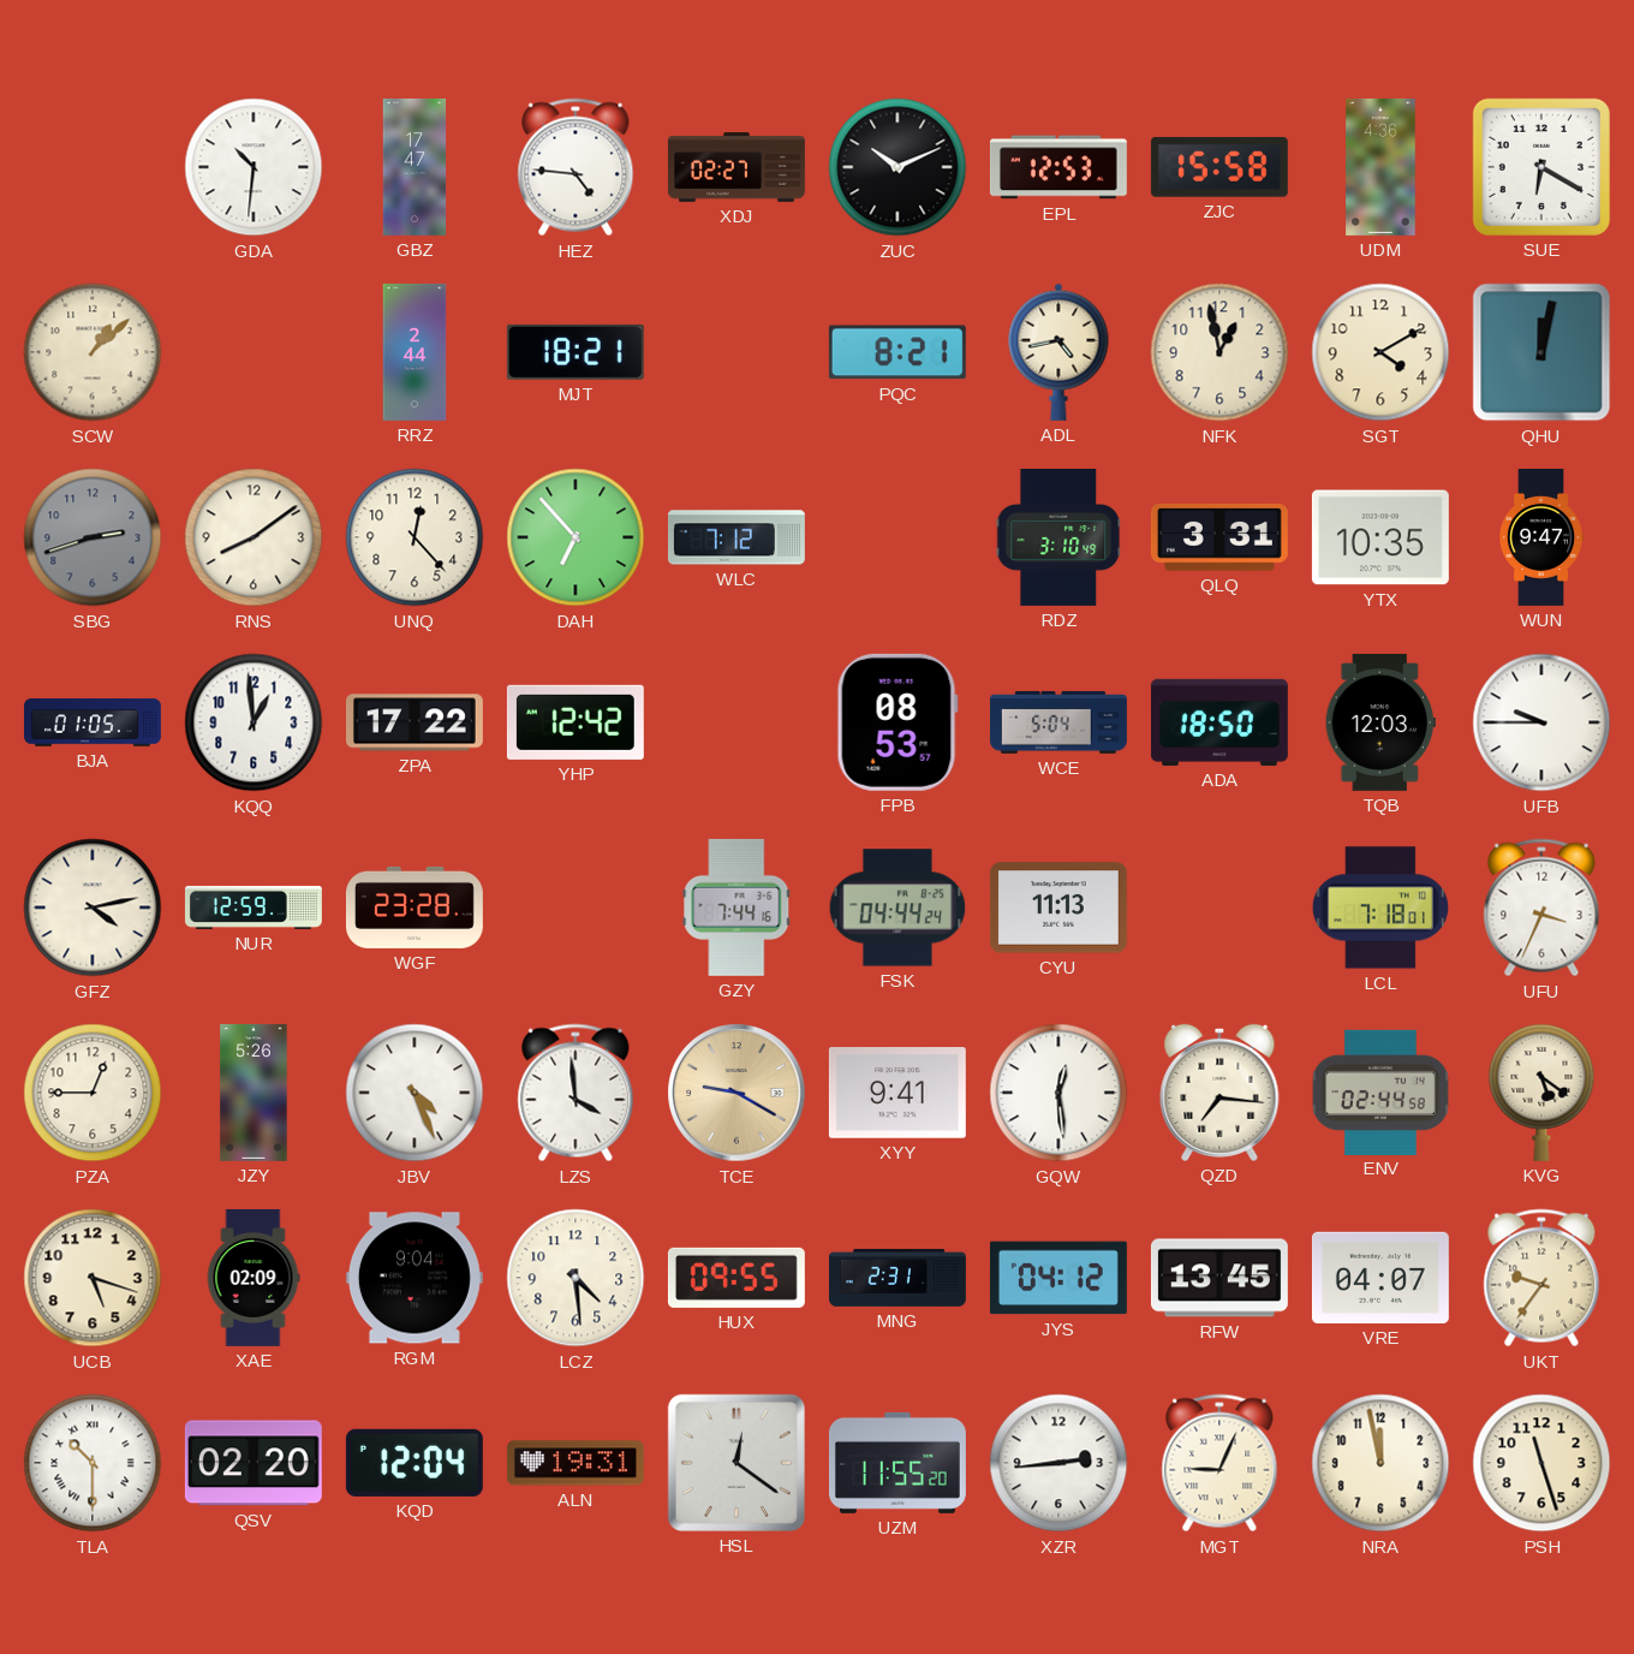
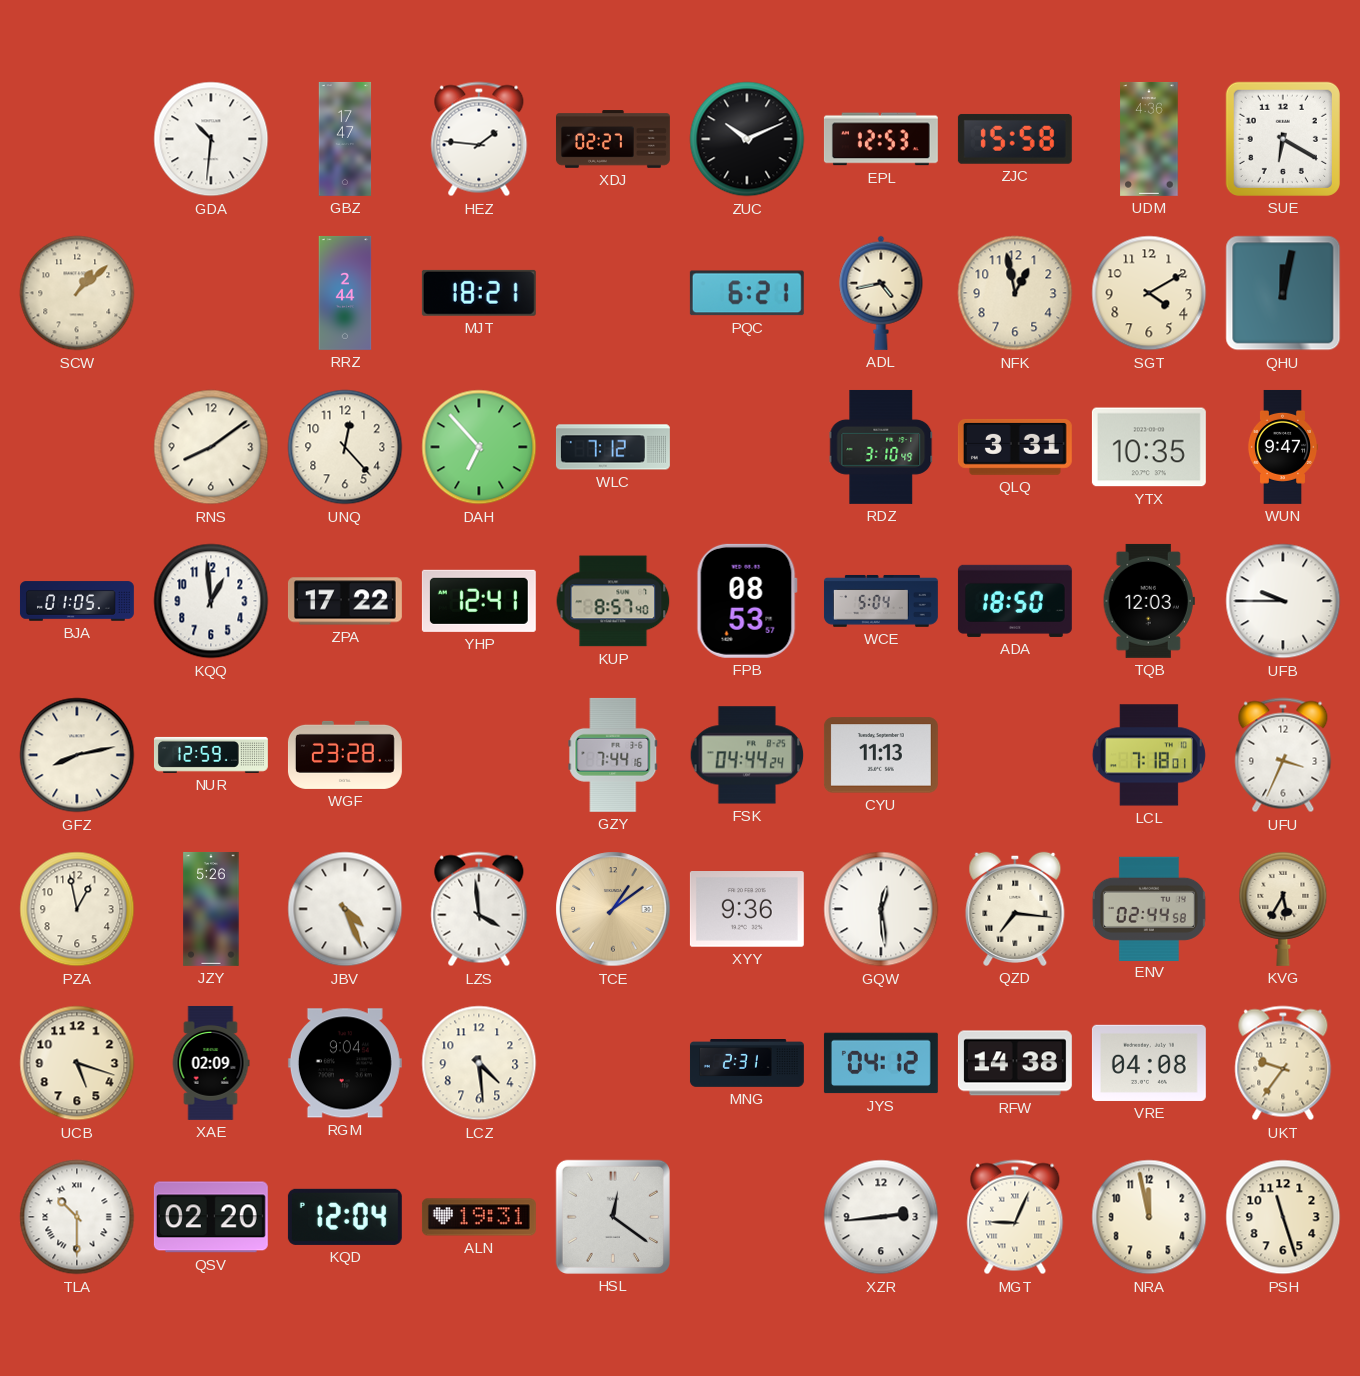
HEZ: 4:46 -> 1:46 (479, 139)
PQC: 8:21 -> 6:21 (747, 293)
SBG: 2:42 -> none (93, 537)
YHP: 12:42 -> 12:41 (479, 601)
KUP: none -> 8:57 (613, 601)
GFZ: 4:13 -> 8:13 (77, 755)
PZA: 12:45 -> 12:58 (77, 909)
TCE: 9:20 -> 1:09 (613, 909)
XYY: 9:41 -> 9:36 (747, 910)
KVG: 5:21 -> 5:35 (1283, 909)
HUX: 09:55 -> none (737, 1278)
RFW: 13:45 -> 14:38 (1015, 1063)
VRE: 04:07 -> 04:08 (1149, 1063)
UZM: 11:55 -> none (897, 1463)
